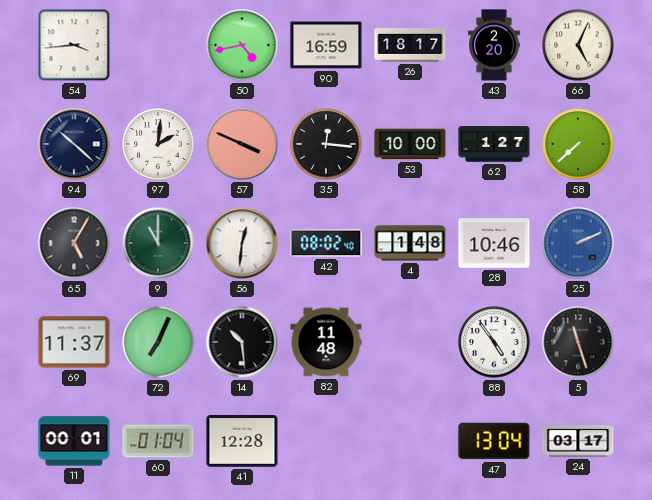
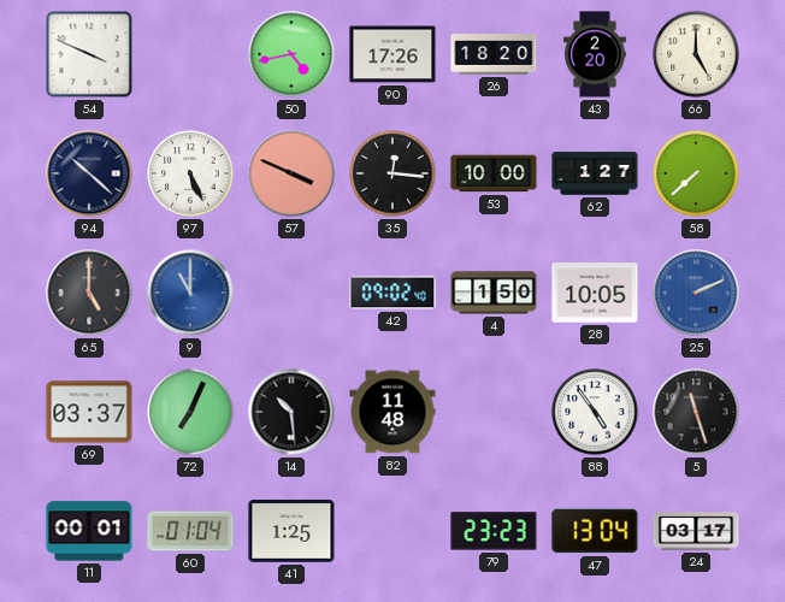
54: 3:44 -> 3:49 (89, 54)
90: 16:59 -> 17:26 (392, 54)
26: 18:17 -> 18:20 (494, 55)
66: 5:04 -> 5:00 (696, 54)
97: 2:01 -> 5:26 (190, 173)
65: 5:05 -> 5:00 (89, 293)
9 dial: green -> blue (190, 293)
56: 12:31 -> none (242, 243)
42: 08:02 -> 09:02 (392, 293)
4: 1:48 -> 1:50 (494, 293)
28: 10:46 -> 10:05 (595, 293)
69: 11:37 -> 03:37 (89, 412)
41: 12:28 -> 1:25 (291, 532)
79: none -> 23:23 (494, 531)
